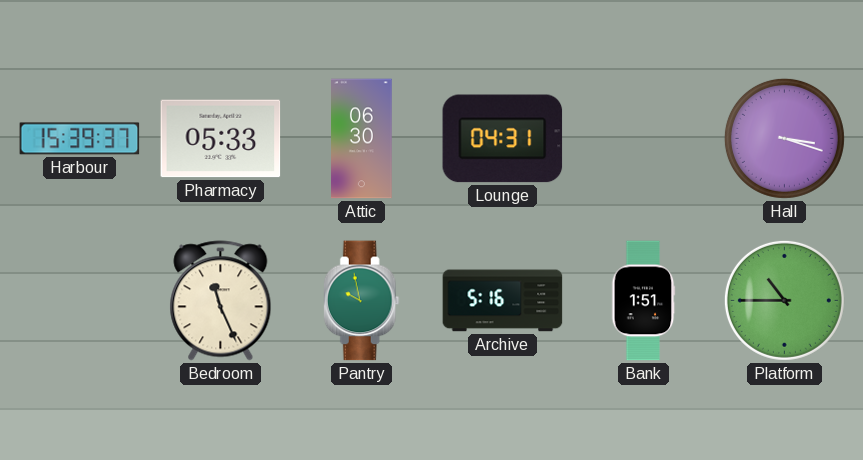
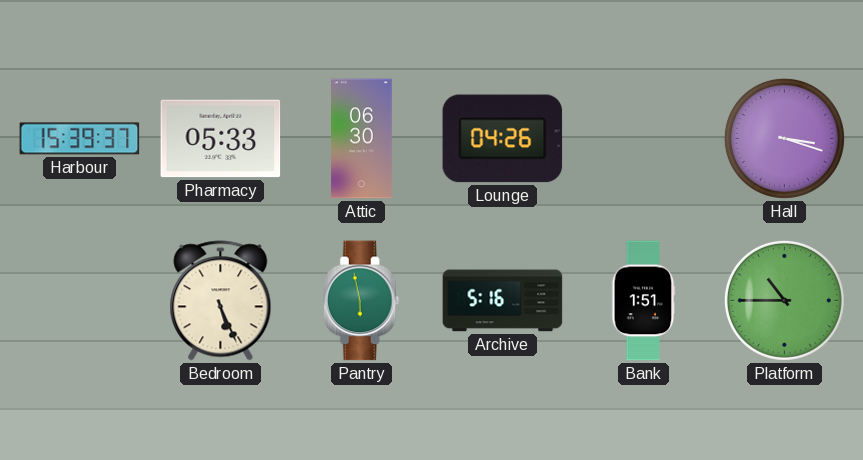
Lounge: 04:31 -> 04:26 (503, 139)
Bedroom: 11:26 -> 5:26 (221, 301)
Pantry: 9:58 -> 5:58 (361, 301)
